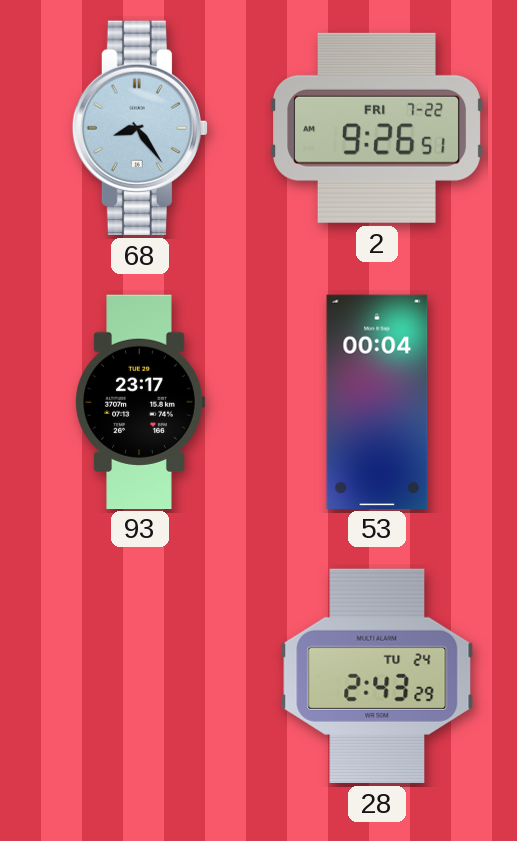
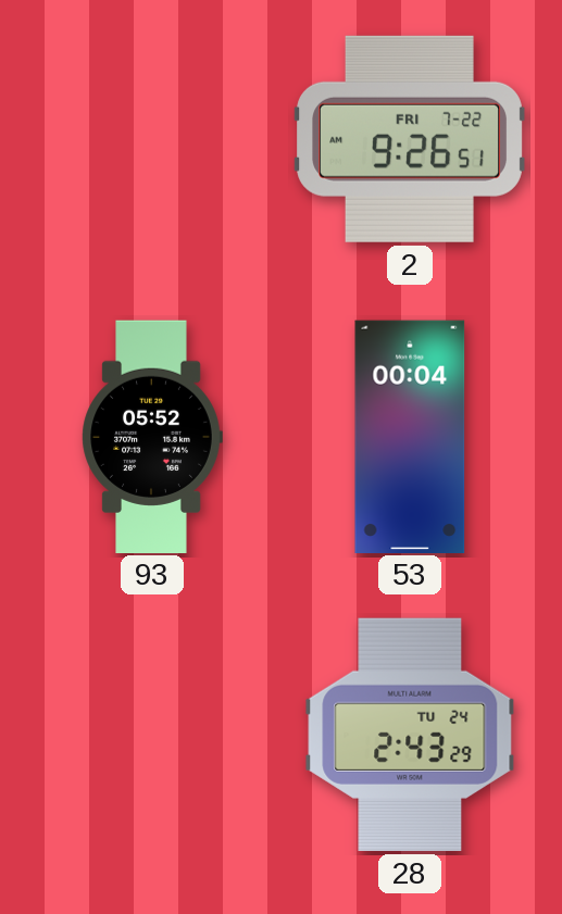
68: 8:24 -> none (140, 128)
93: 23:17 -> 05:52 (152, 436)
